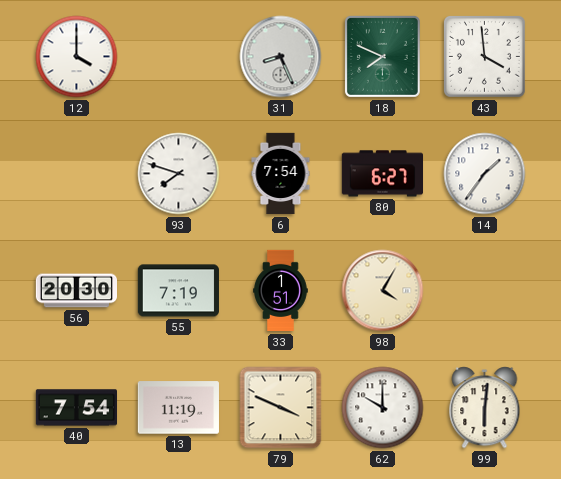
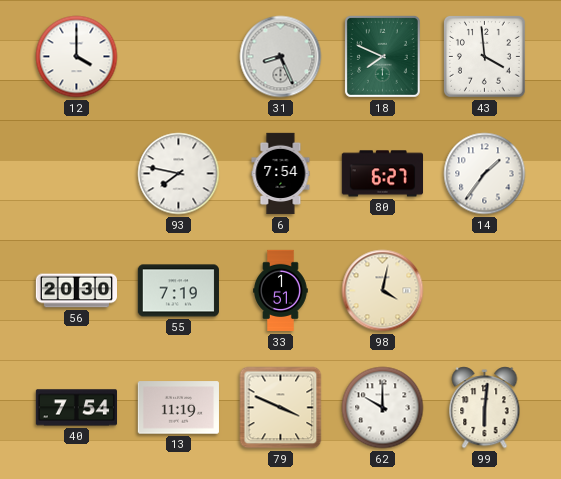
93: 7:48 -> 7:47 (179, 174)
98: 4:05 -> 4:02 (383, 291)
